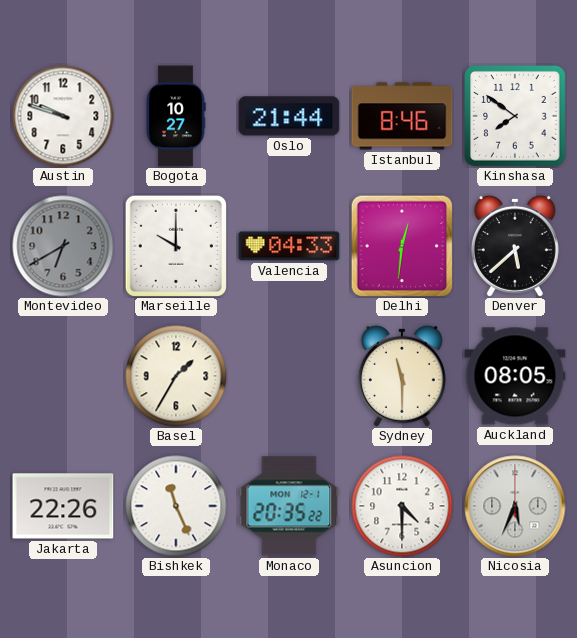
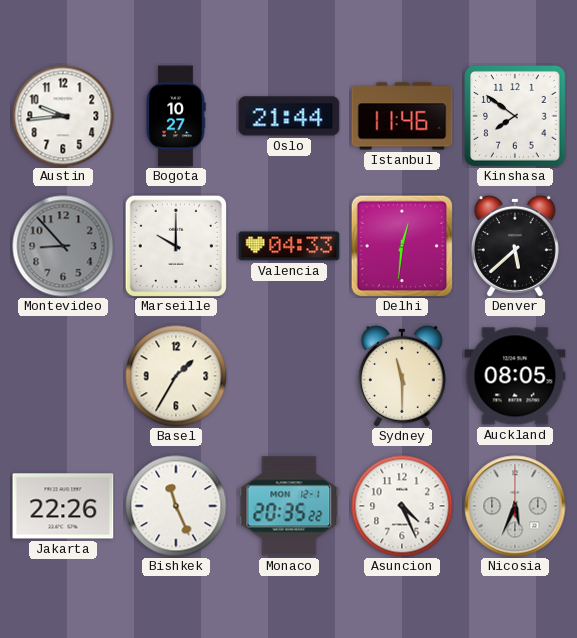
Austin: 9:48 -> 9:44 (63, 116)
Istanbul: 8:46 -> 11:46 (402, 116)
Montevideo: 6:40 -> 8:53 (63, 246)
Asuncion: 4:30 -> 4:26 (402, 506)
